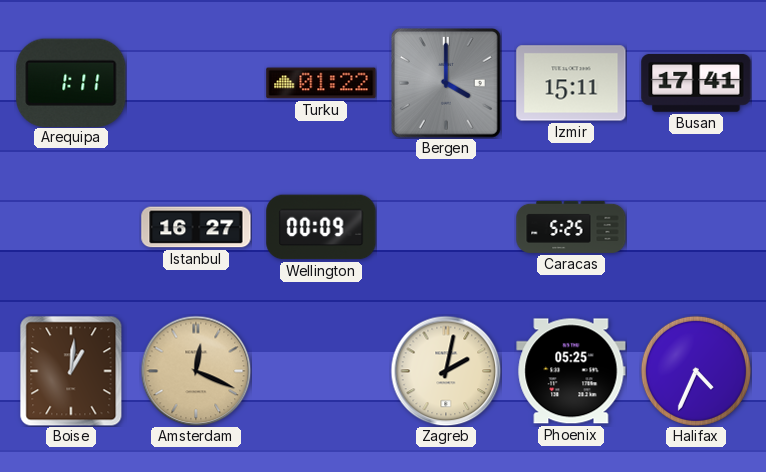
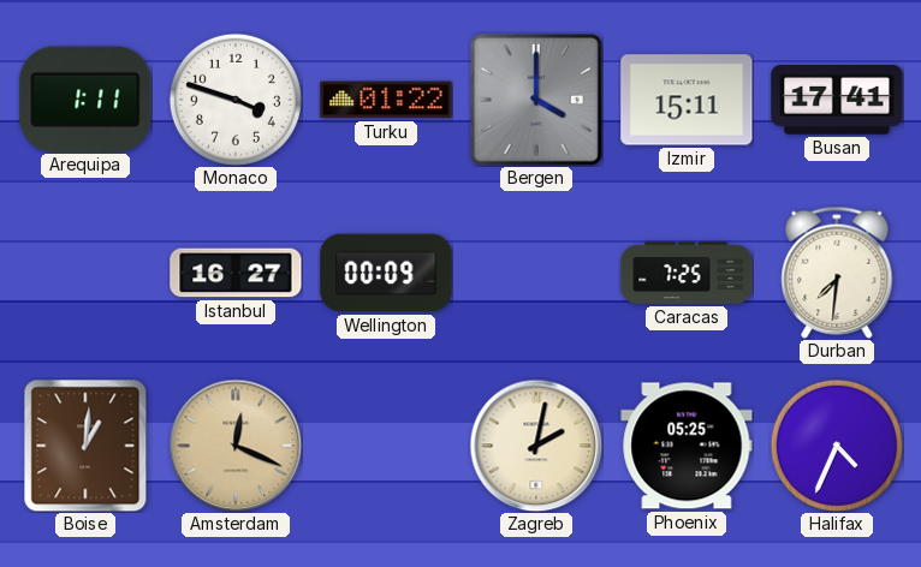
Monaco: none -> 3:48 (236, 100)
Caracas: 5:25 -> 7:25 (687, 273)
Durban: none -> 7:31 (837, 273)
